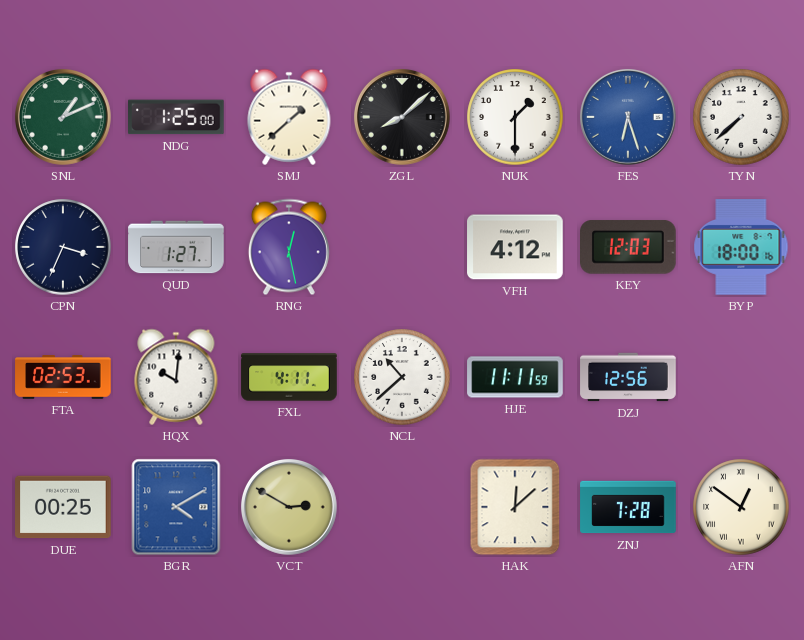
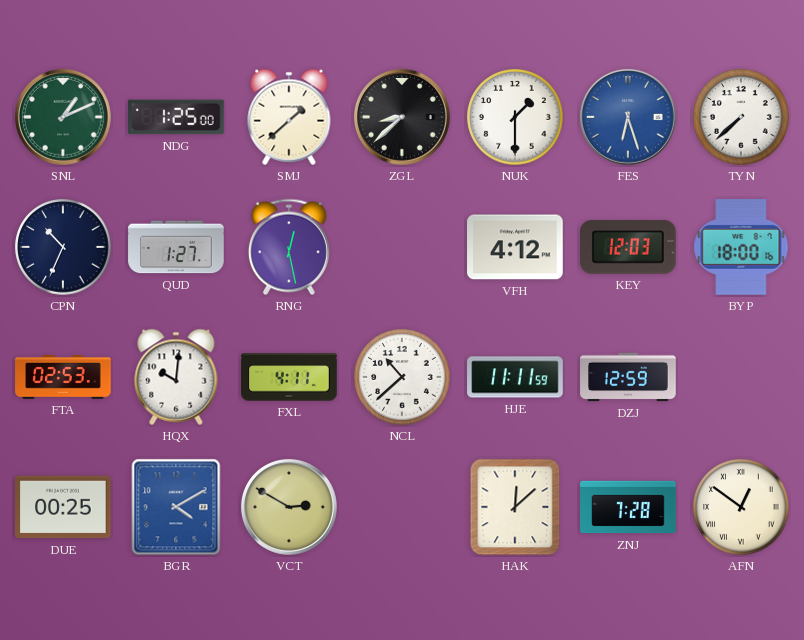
ZGL: 8:08 -> 8:38 (402, 117)
CPN: 3:34 -> 10:34 (63, 247)
DZJ: 12:56 -> 12:59 (628, 377)
